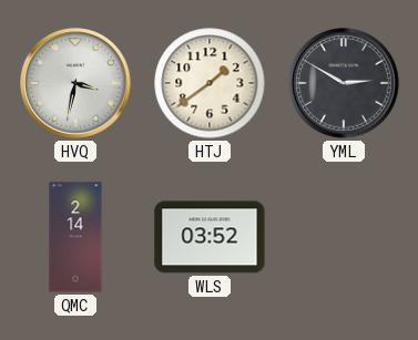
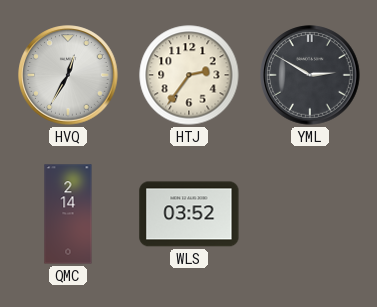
HVQ: 3:32 -> 12:35 (68, 75)
HTJ: 1:39 -> 2:36 (189, 75)
